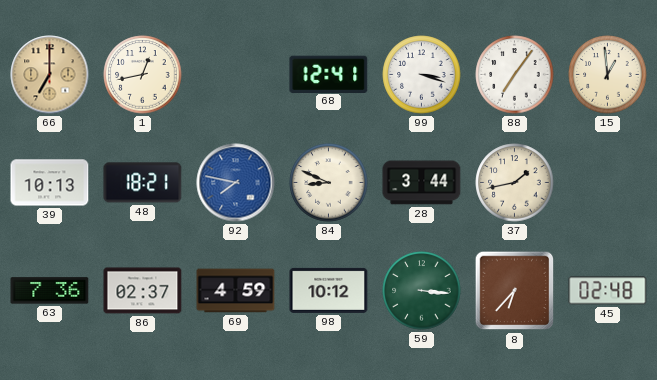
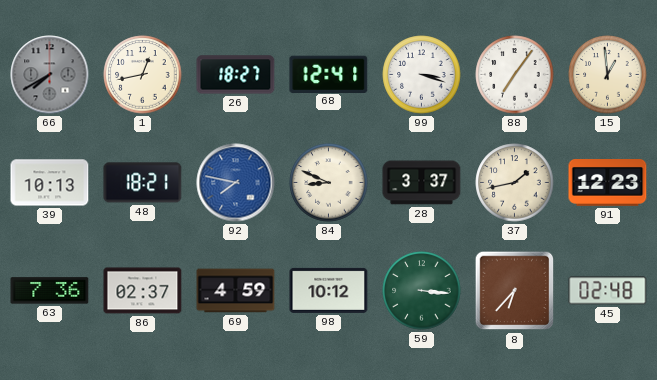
66: 7:00 -> 7:40 (50, 75)
66 dial: champagne -> grey (50, 75)
26: none -> 18:27 (236, 75)
28: 3:44 -> 3:37 (422, 183)
91: none -> 12:23 (608, 183)
